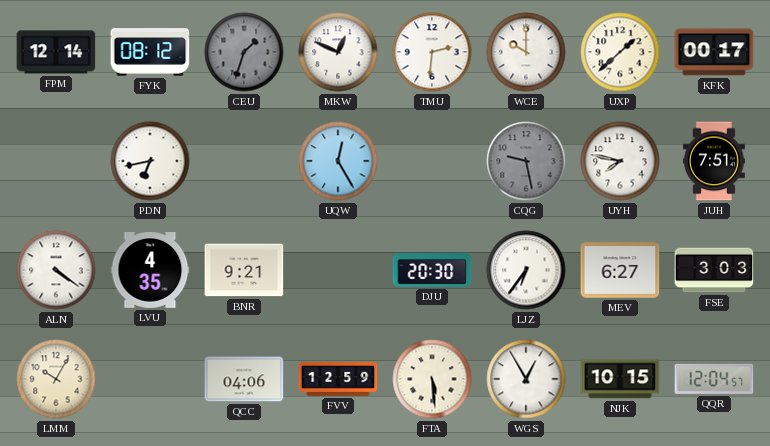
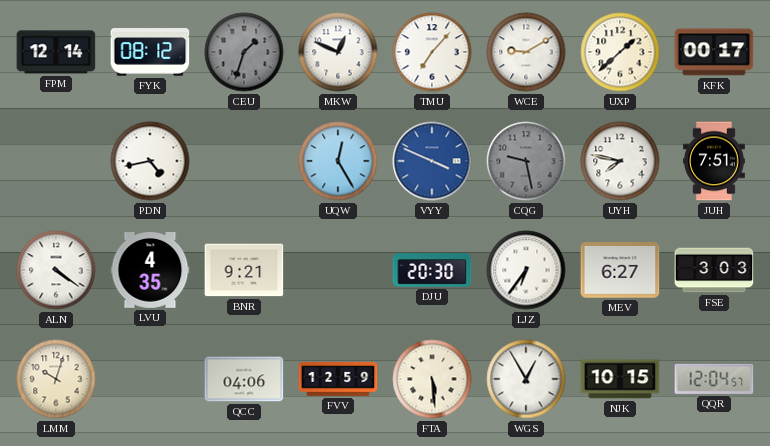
TMU: 2:31 -> 7:07 (432, 52)
WCE: 10:00 -> 9:10 (526, 52)
PDN: 6:43 -> 4:43 (150, 161)
VYY: none -> 3:49 (432, 161)
LMM: 10:05 -> 10:03 (56, 379)
